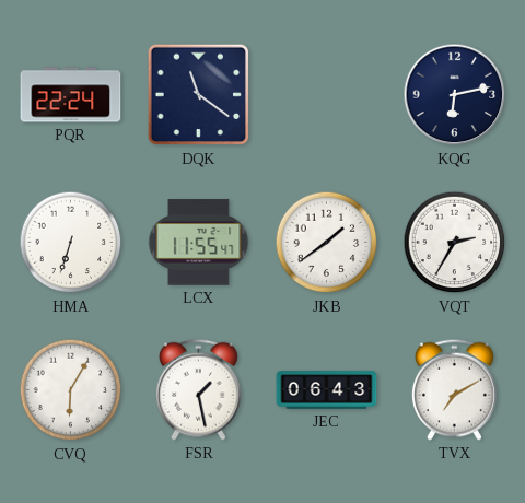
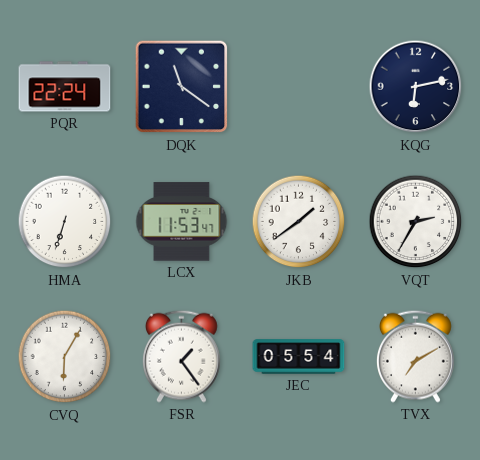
LCX: 11:55 -> 11:53 (182, 222)
FSR: 1:28 -> 1:24 (181, 356)
JEC: 06:43 -> 05:54 (299, 357)
